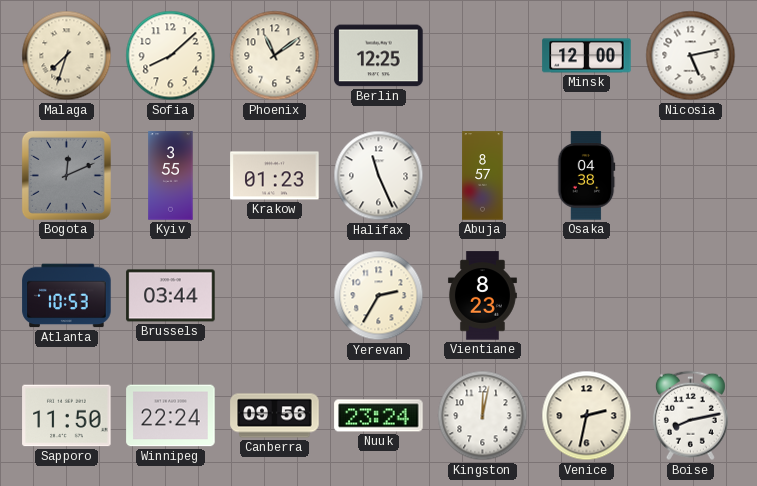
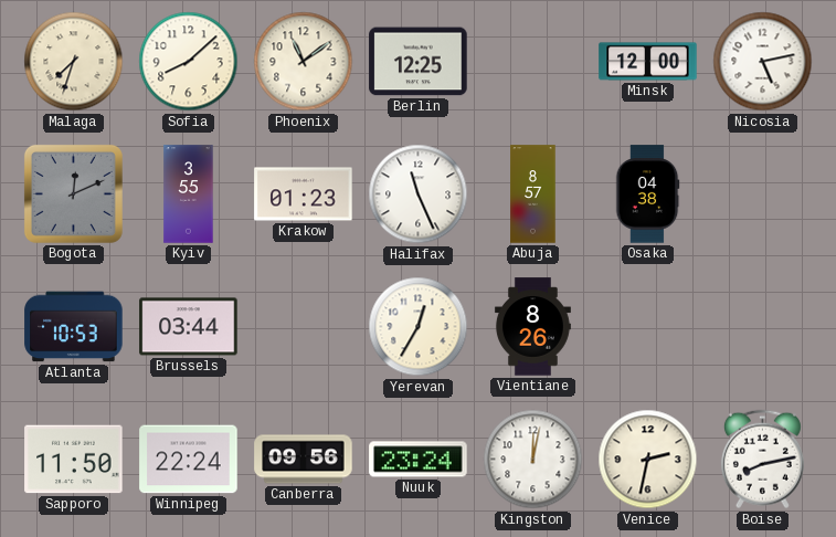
Yerevan: 2:35 -> 12:35 (419, 327)
Vientiane: 8:23 -> 8:26 (532, 327)
